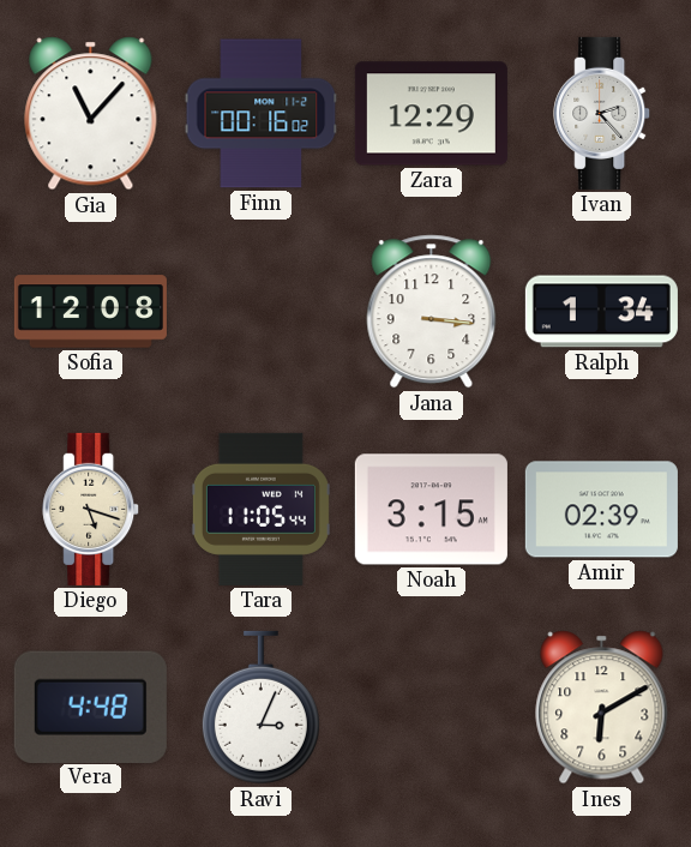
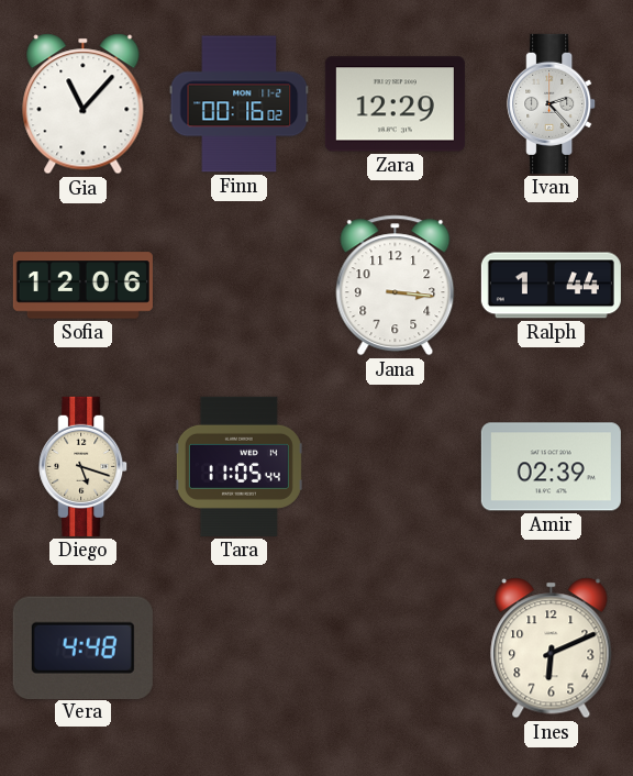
Sofia: 12:08 -> 12:06 (82, 286)
Ralph: 1:34 -> 1:44 (551, 286)
Noah: 3:15 -> none (431, 510)
Ravi: 3:04 -> none (260, 708)
Ines: 6:10 -> 6:11 (552, 648)
